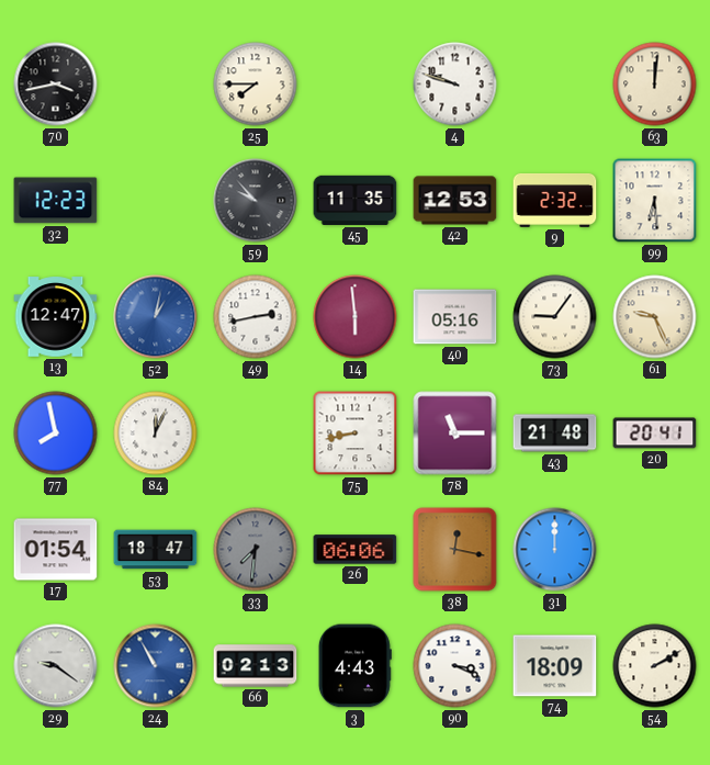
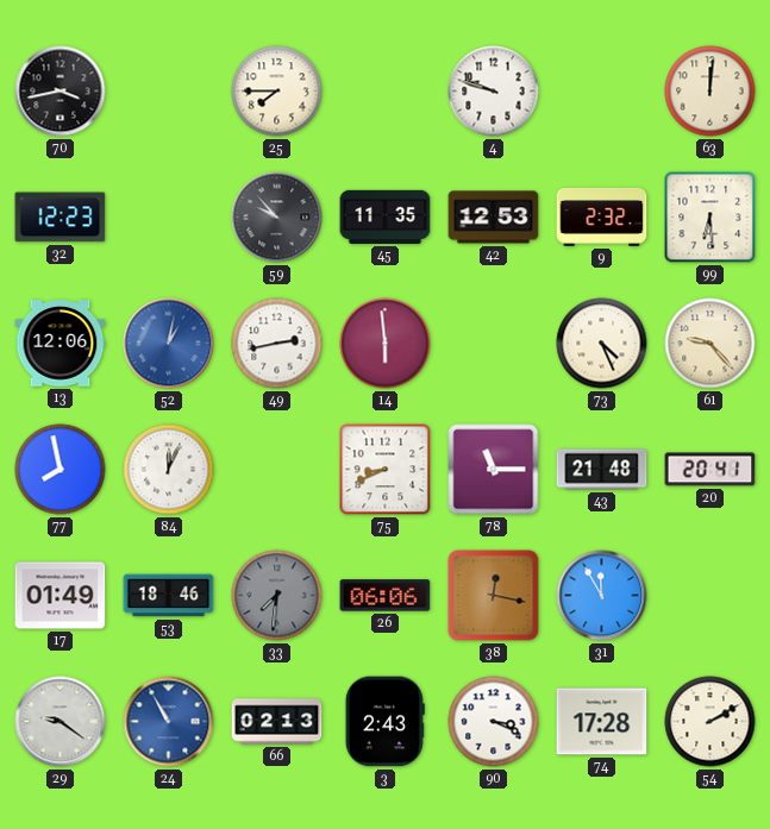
13: 12:47 -> 12:06 (61, 344)
40: 05:16 -> none (455, 317)
73: 9:06 -> 4:26 (602, 344)
61: 9:26 -> 9:23 (710, 344)
75: 8:43 -> 8:41 (386, 470)
17: 01:54 -> 01:49 (61, 596)
53: 18:47 -> 18:46 (169, 596)
31: 12:00 -> 11:55 (602, 596)
3: 4:43 -> 2:43 (384, 722)
74: 18:09 -> 17:28 (602, 722)
